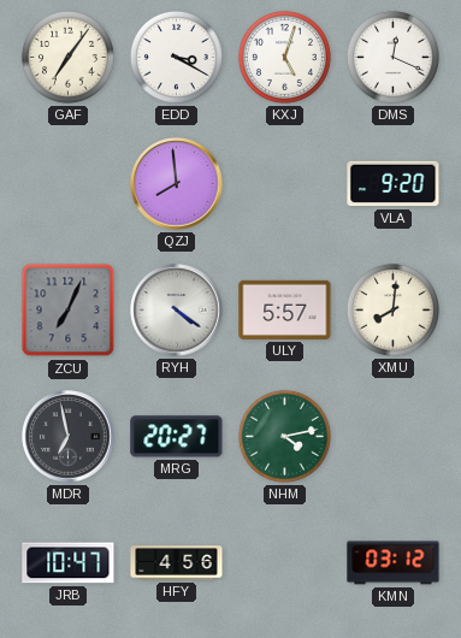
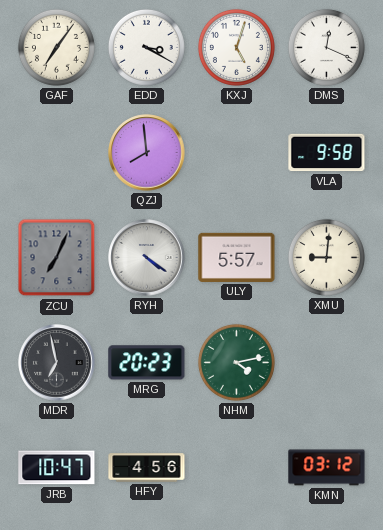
VLA: 9:20 -> 9:58 (327, 153)
XMU: 8:01 -> 9:01 (326, 257)
MRG: 20:27 -> 20:23 (147, 363)
